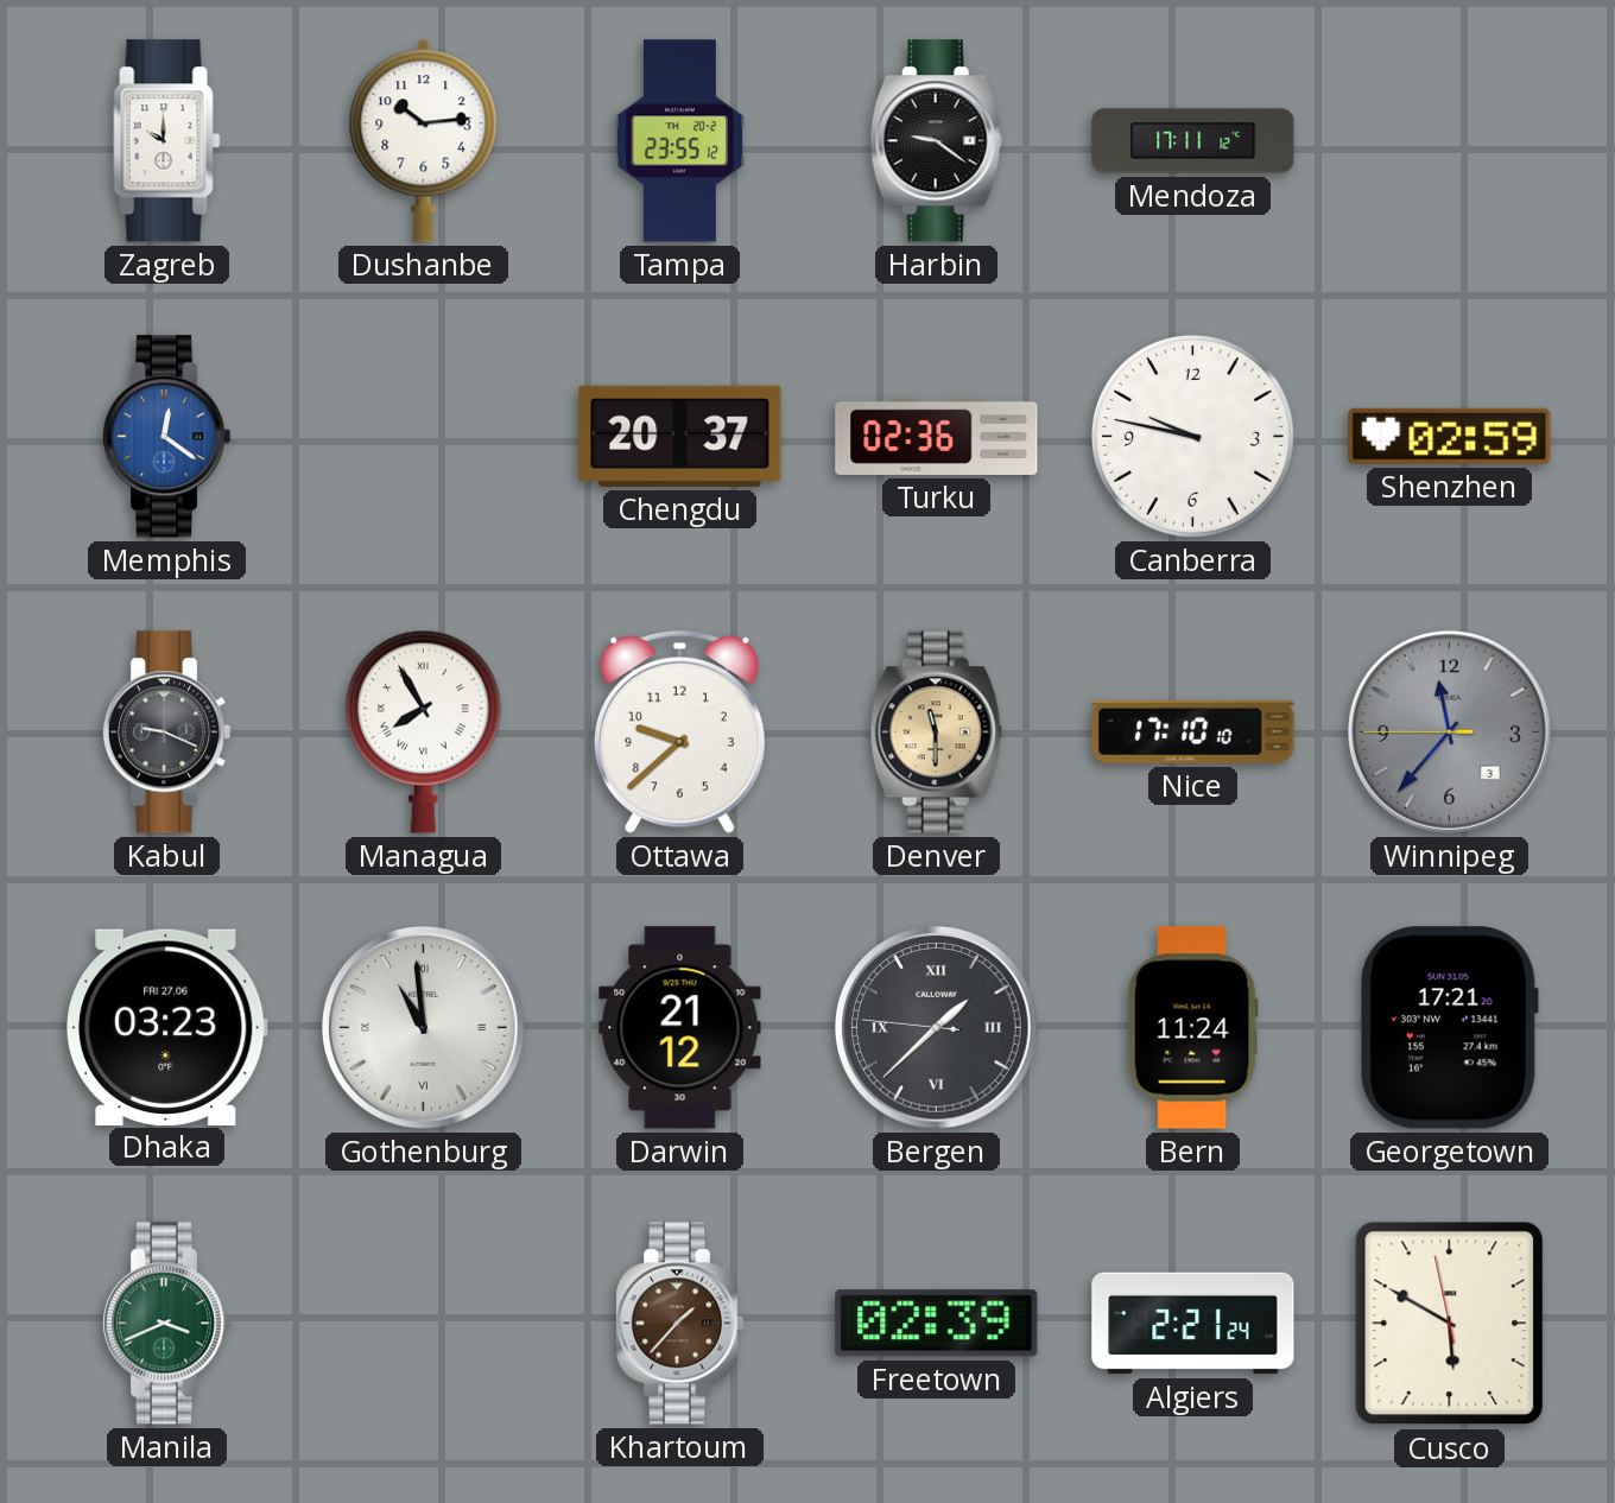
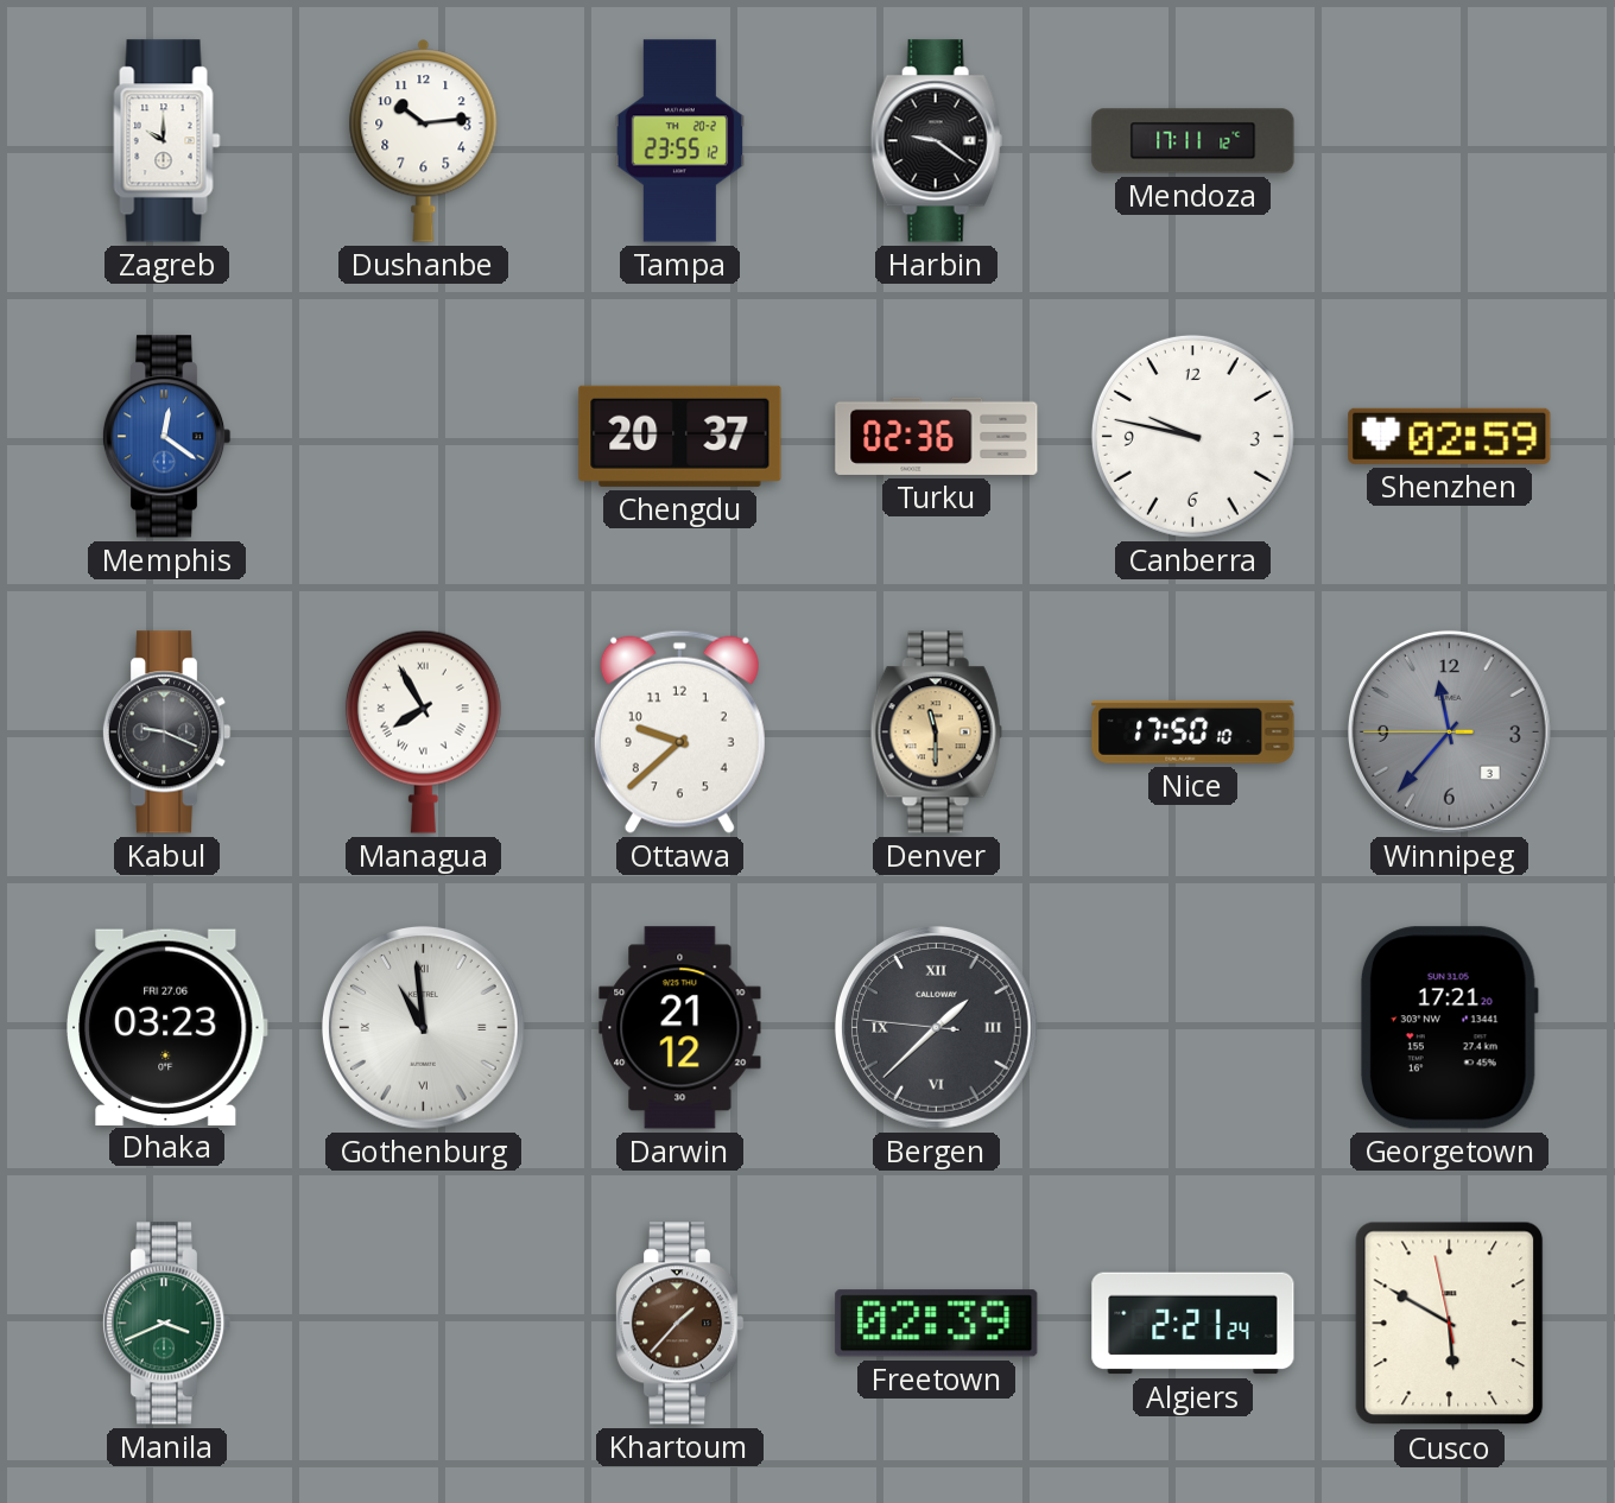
Nice: 17:10 -> 17:50 (1193, 731)
Bern: 11:24 -> none (1192, 1028)
